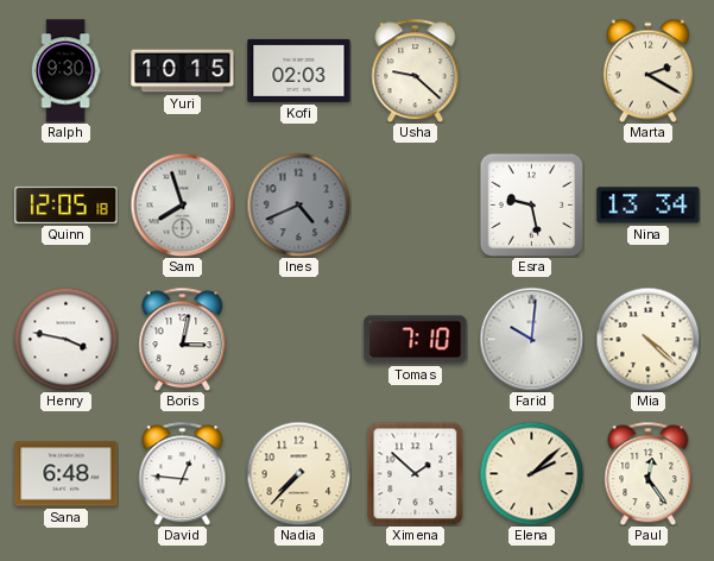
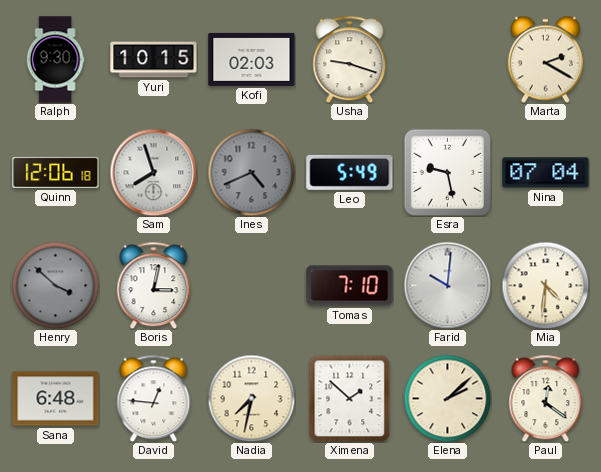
Usha: 9:22 -> 9:18 (350, 59)
Quinn: 12:05 -> 12:06 (56, 172)
Leo: none -> 5:49 (350, 172)
Nina: 13:34 -> 07:04 (546, 173)
Henry: 3:47 -> 3:52 (55, 285)
Henry dial: white -> grey (55, 285)
Mia: 4:22 -> 4:31 (545, 285)
Nadia: 7:37 -> 7:32 (251, 398)
Paul: 12:24 -> 12:21 (546, 398)
